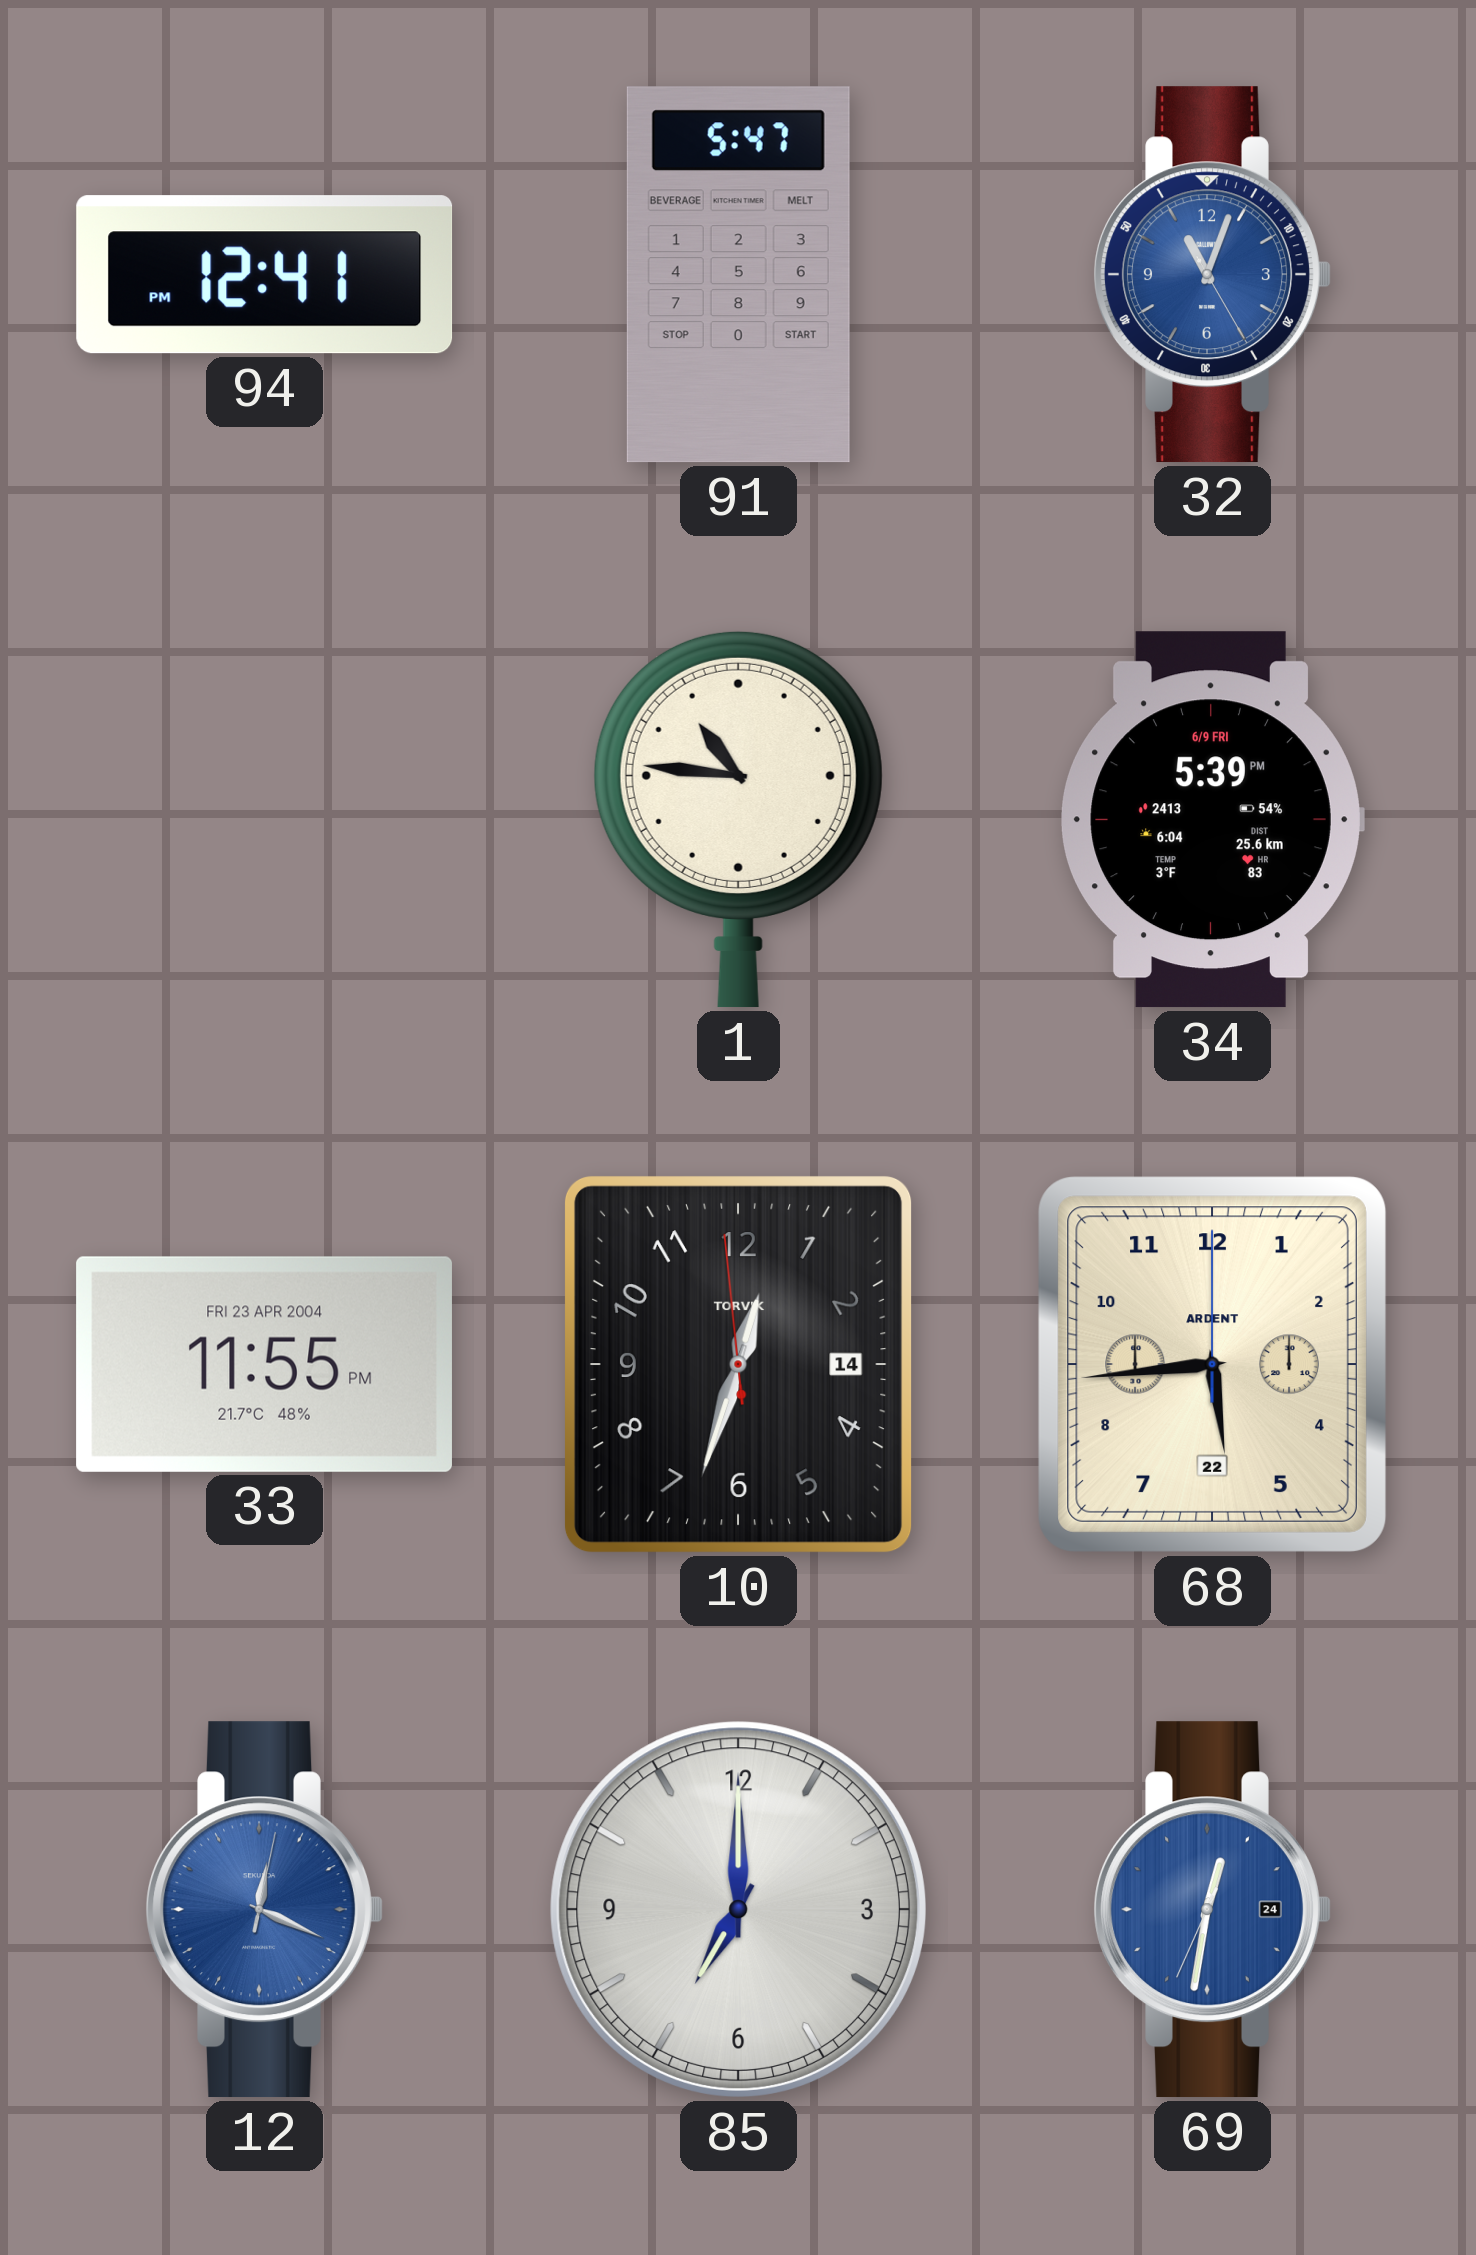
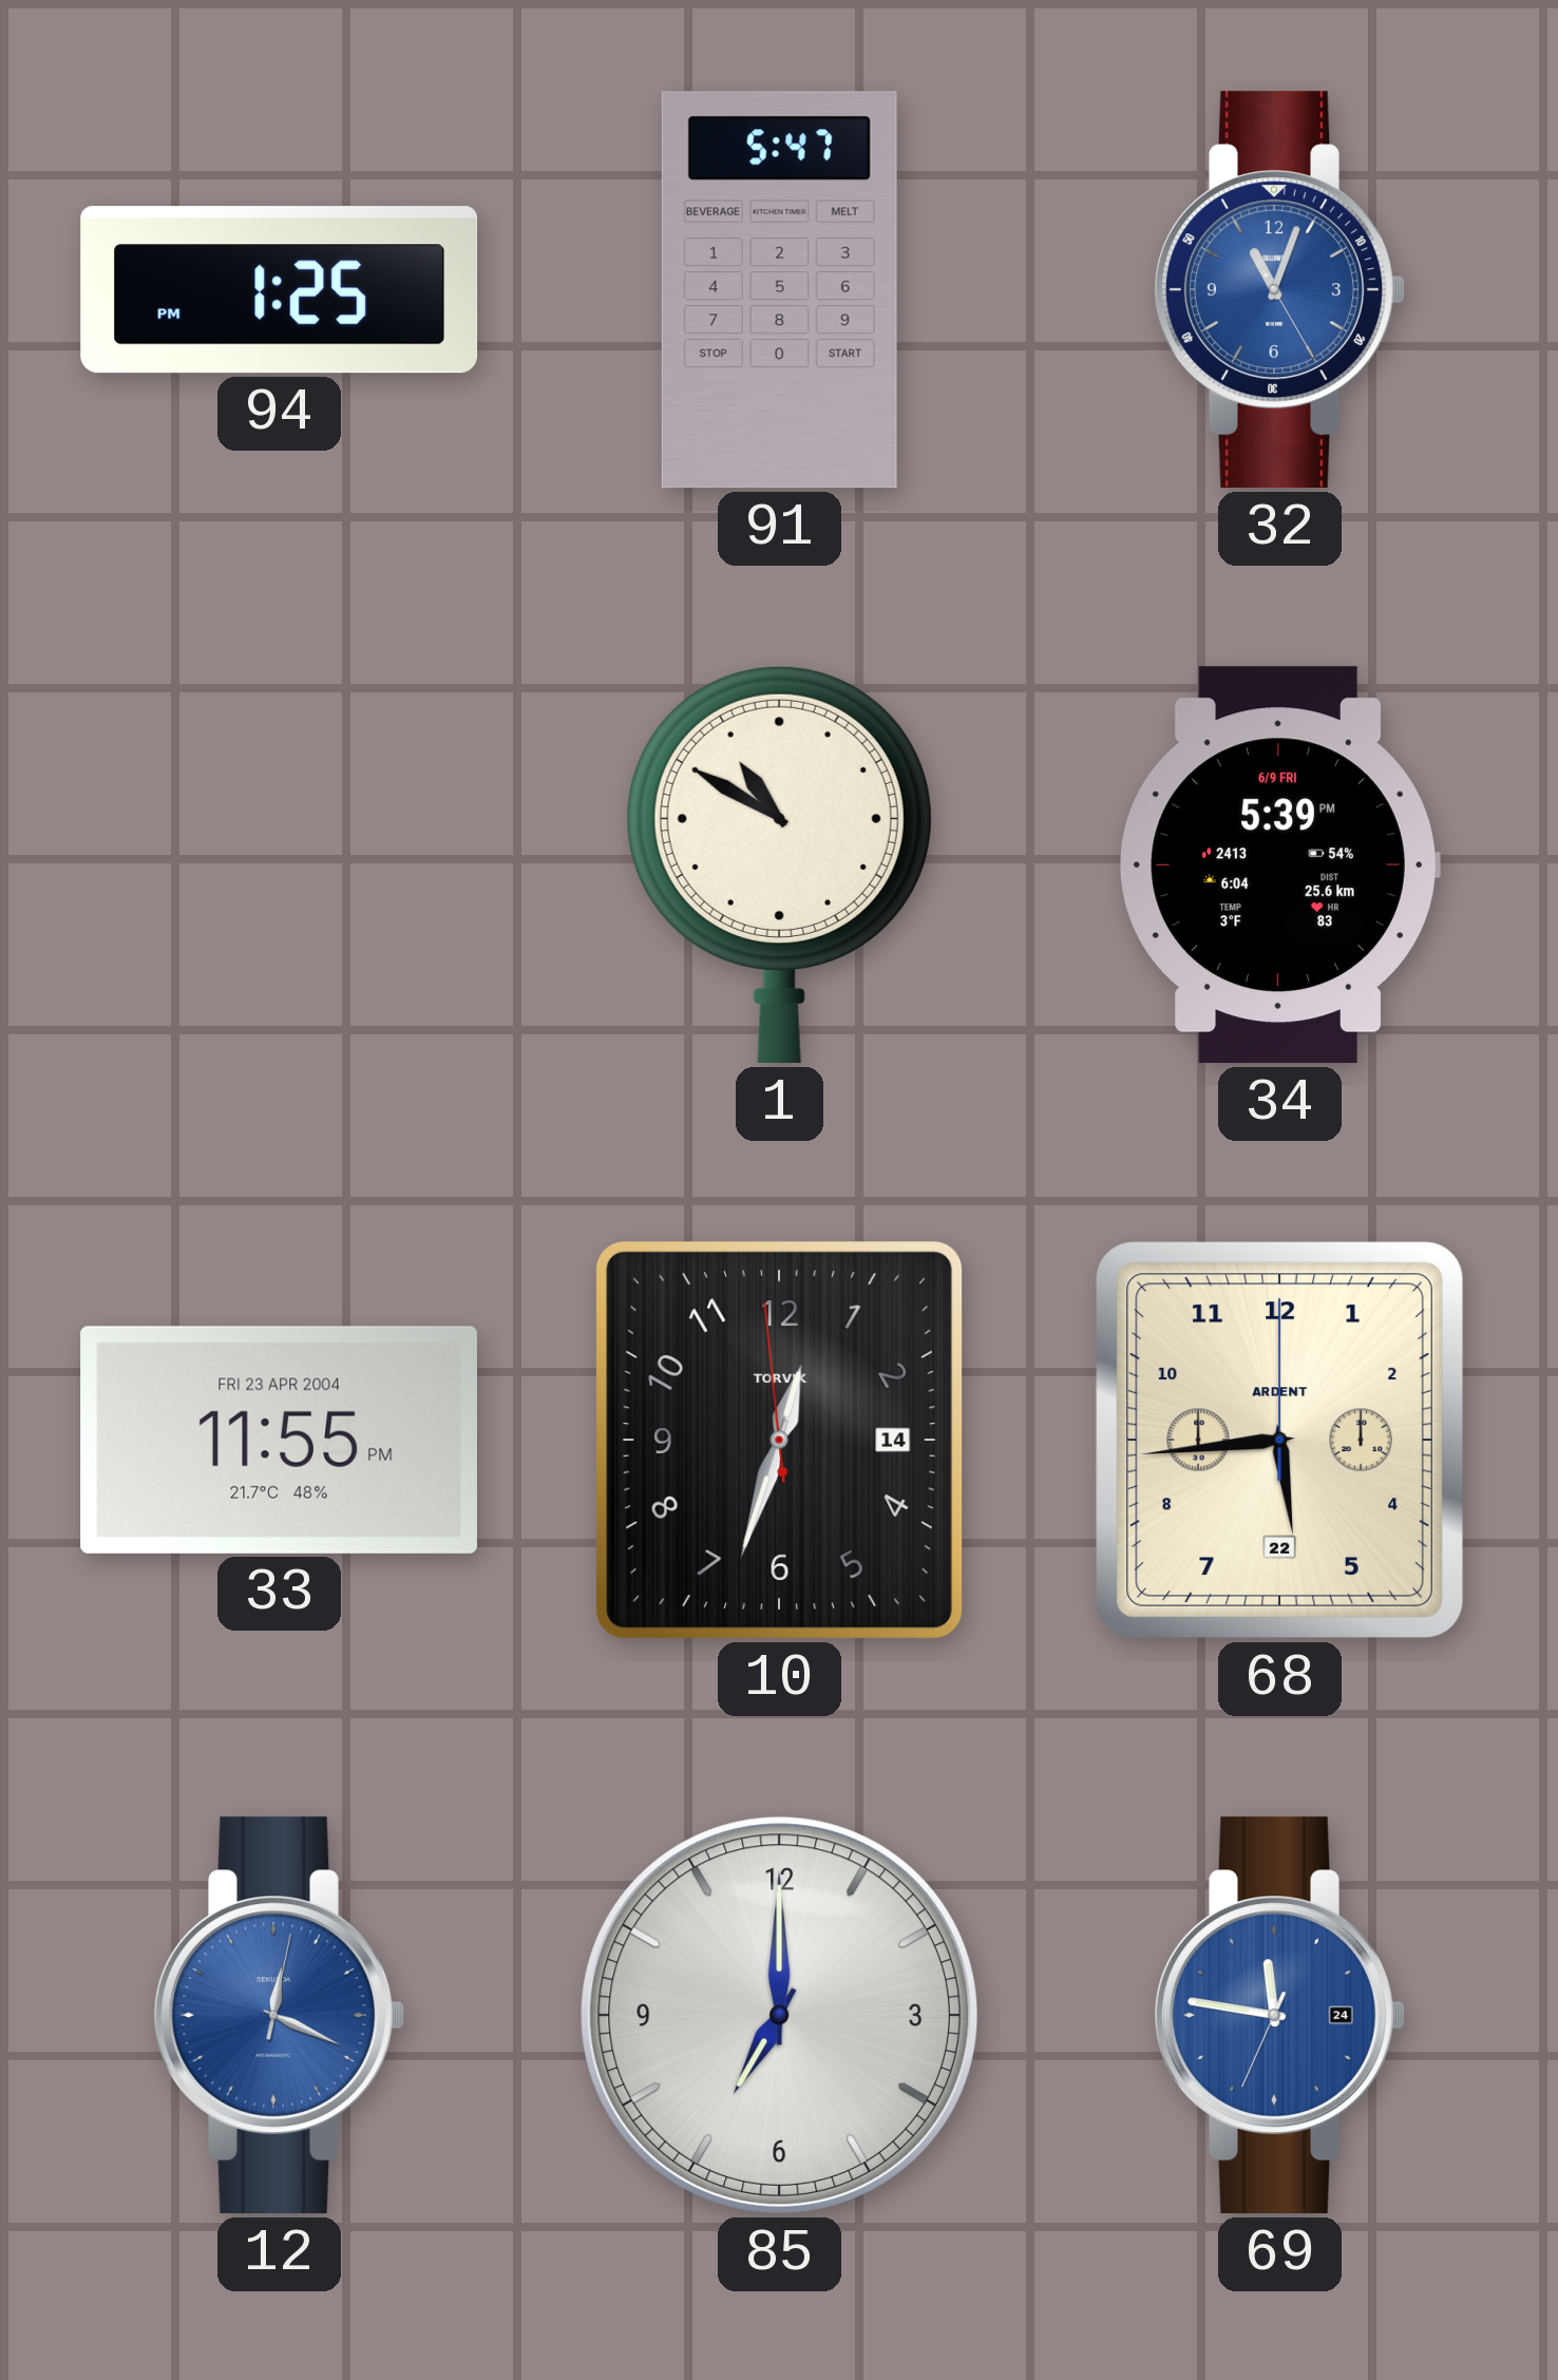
94: 12:41 -> 1:25 (280, 290)
1: 10:46 -> 10:50 (779, 864)
69: 12:31 -> 11:46 (1279, 2016)
